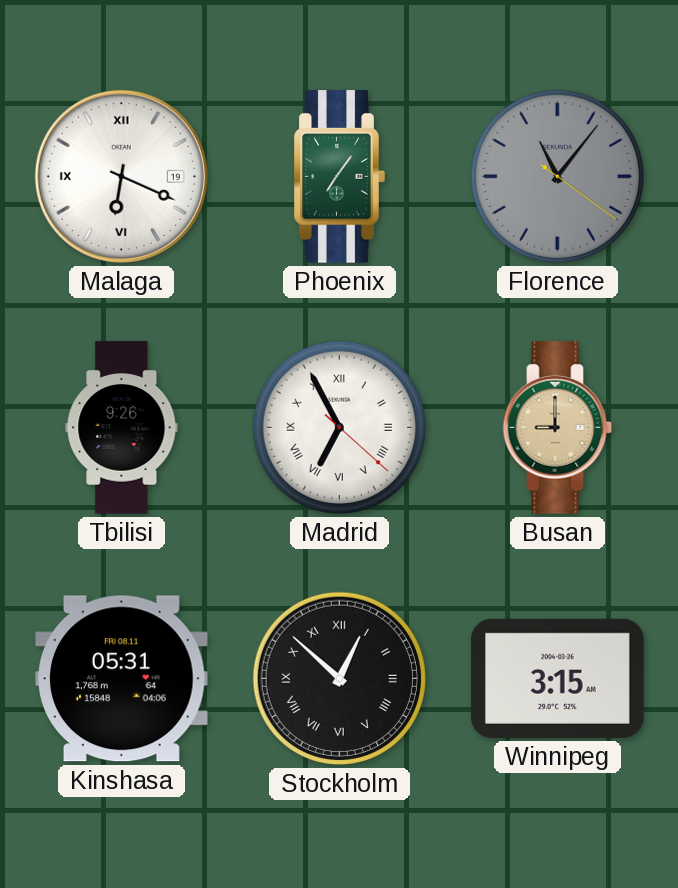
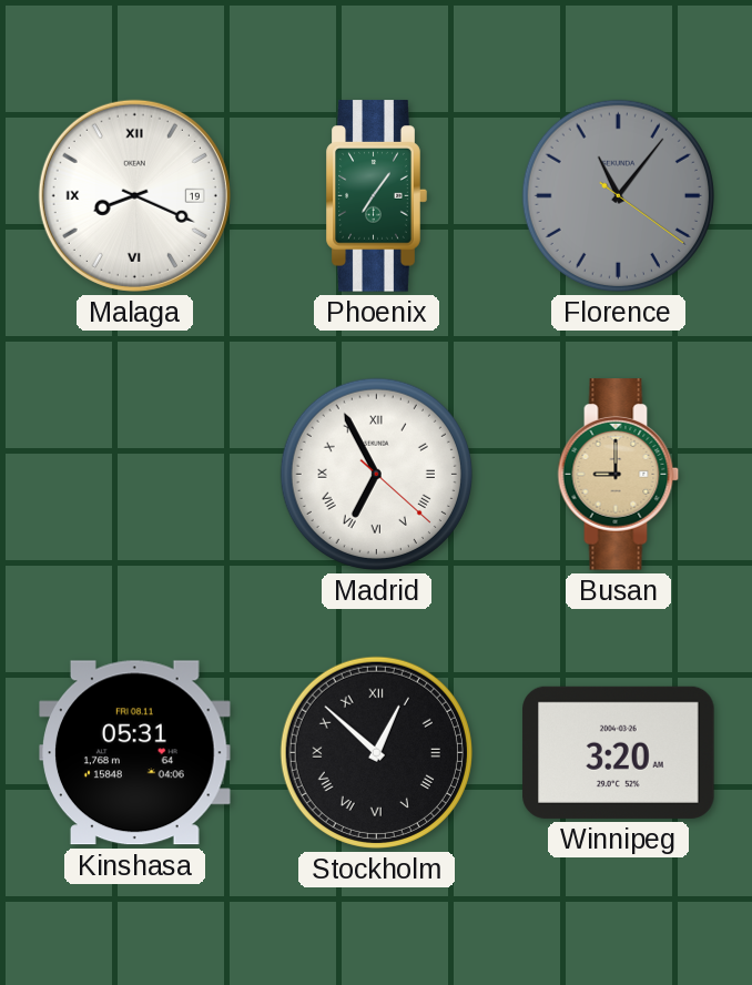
Malaga: 6:19 -> 8:19 (134, 195)
Tbilisi: 9:26 -> none (122, 428)
Winnipeg: 3:15 -> 3:20 (619, 752)
